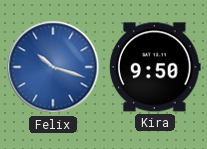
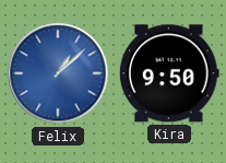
Felix: 10:18 -> 1:08 (58, 73)
